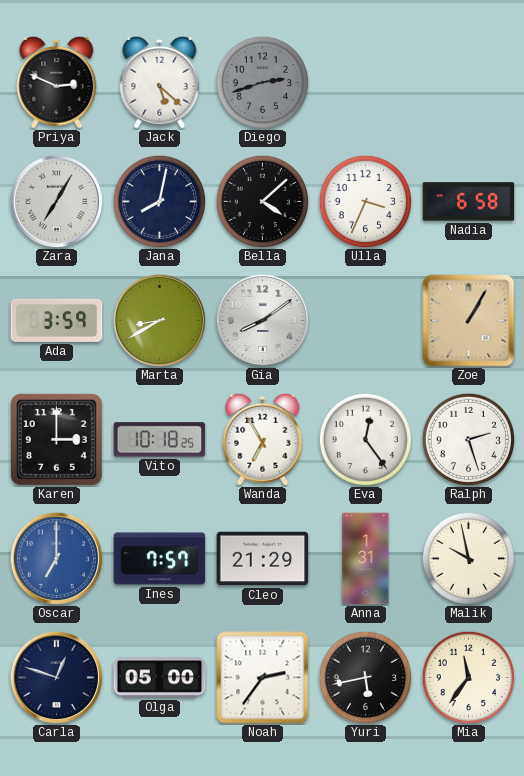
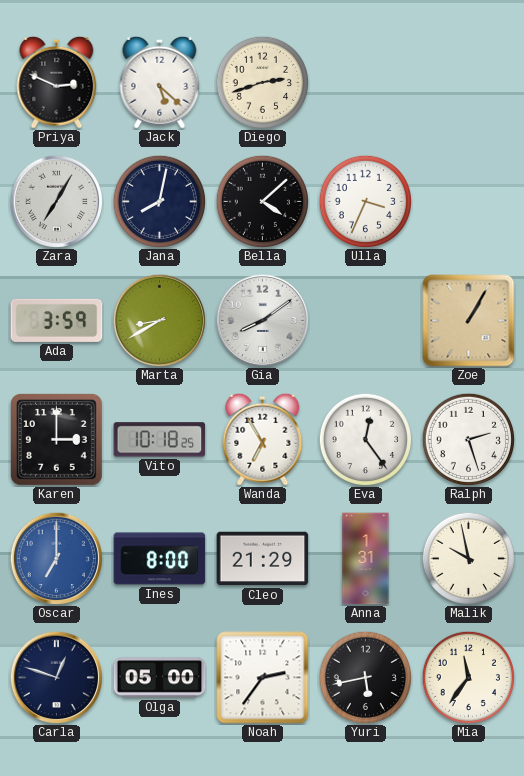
Diego dial: grey -> cream (262, 82)
Nadia: 6:58 -> none (469, 202)
Ines: 7:57 -> 8:00 (160, 559)
